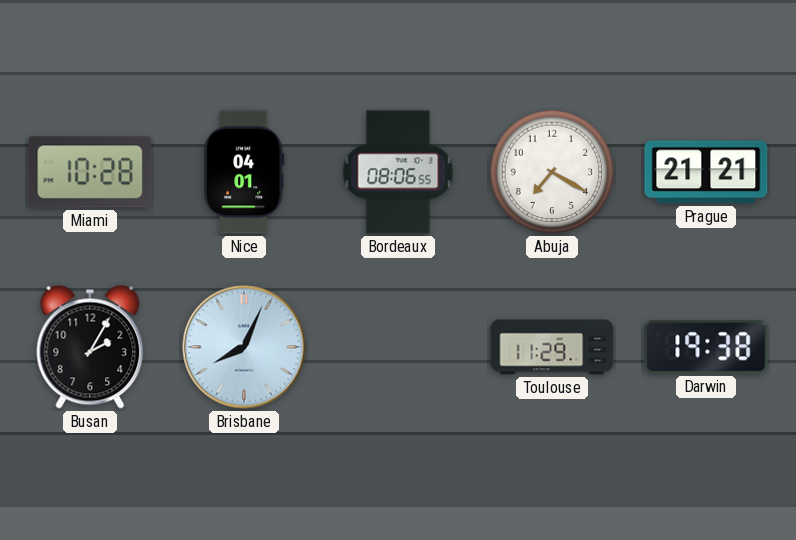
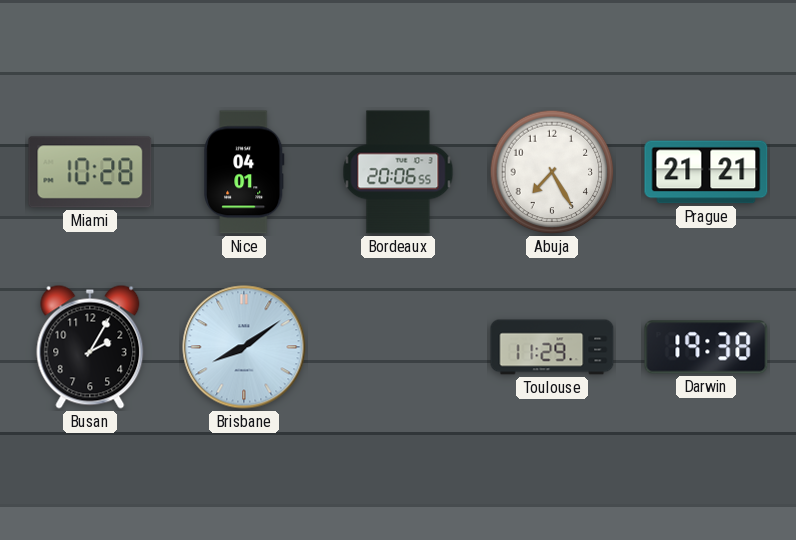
Bordeaux: 08:06 -> 20:06 (398, 172)
Abuja: 7:20 -> 7:25 (552, 172)
Brisbane: 8:04 -> 8:09 (244, 347)
